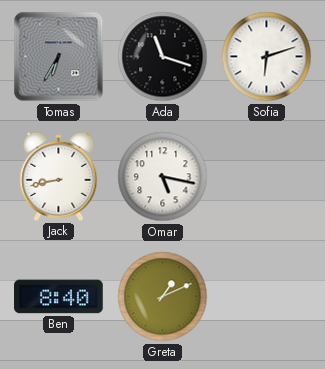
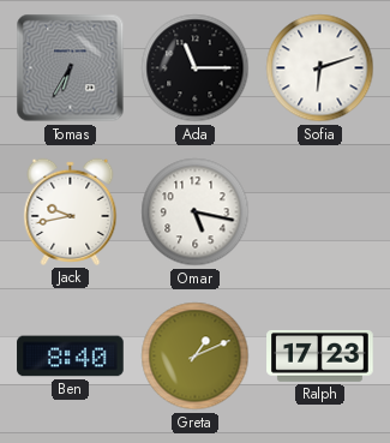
Ada: 11:18 -> 11:15 (196, 68)
Jack: 8:43 -> 9:43 (71, 211)
Ralph: none -> 17:23 (320, 357)
